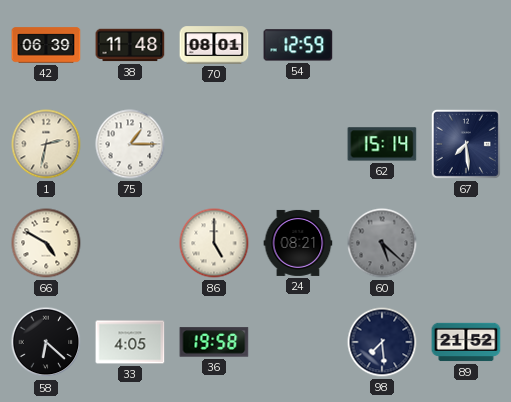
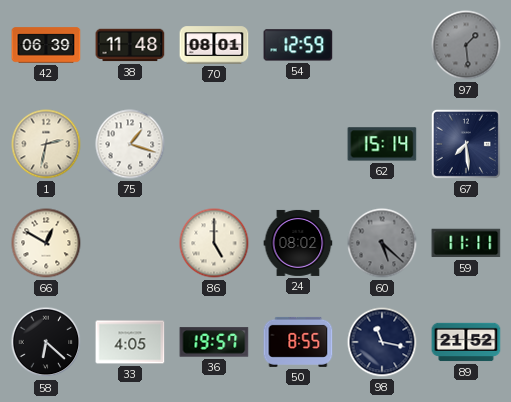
97: none -> 1:29 (466, 45)
75: 1:15 -> 1:18 (130, 144)
66: 4:50 -> 12:50 (46, 243)
24: 08:21 -> 08:02 (298, 243)
59: none -> 11:11 (466, 243)
36: 19:58 -> 19:57 (214, 342)
50: none -> 8:55 (298, 342)
98: 7:29 -> 11:17 (382, 342)
